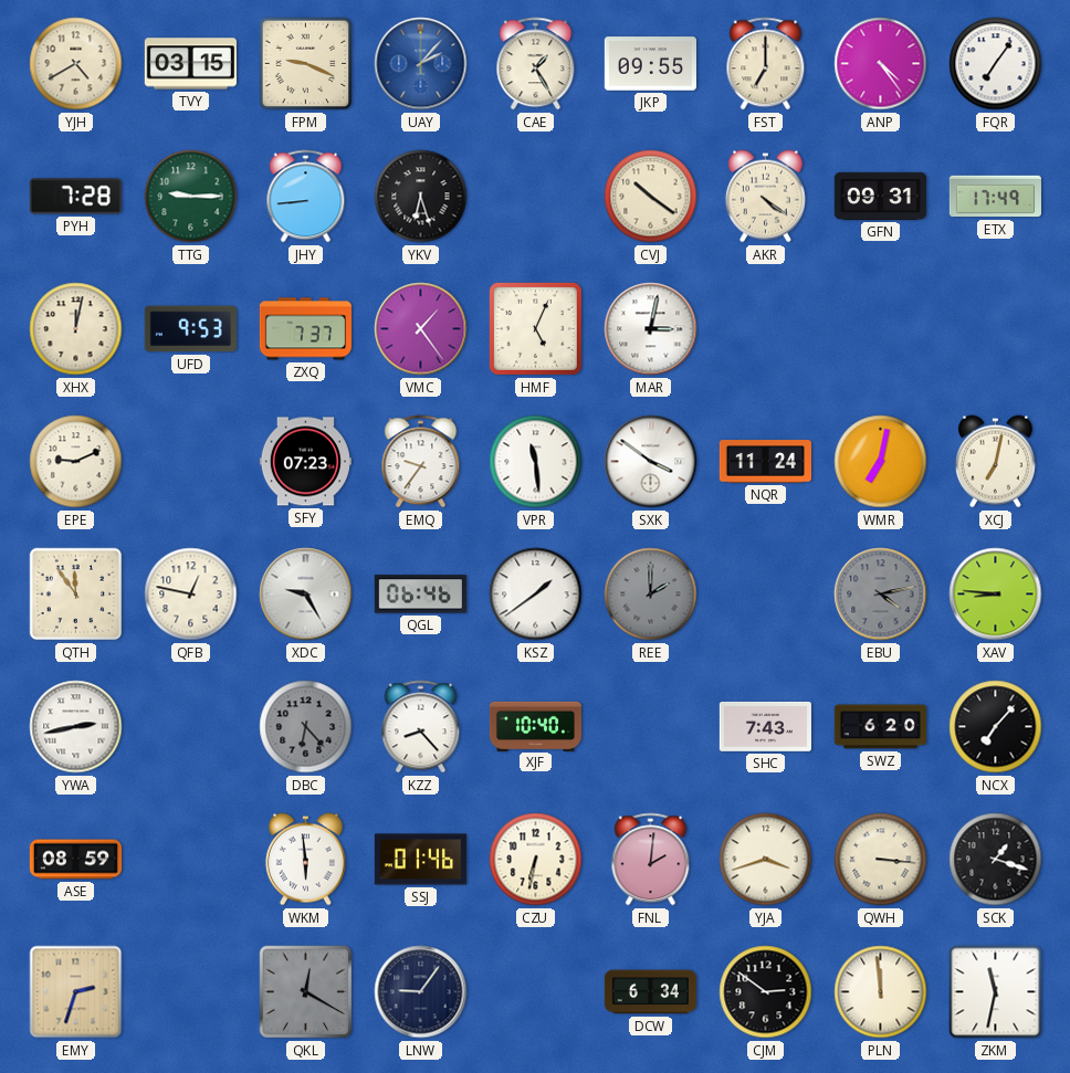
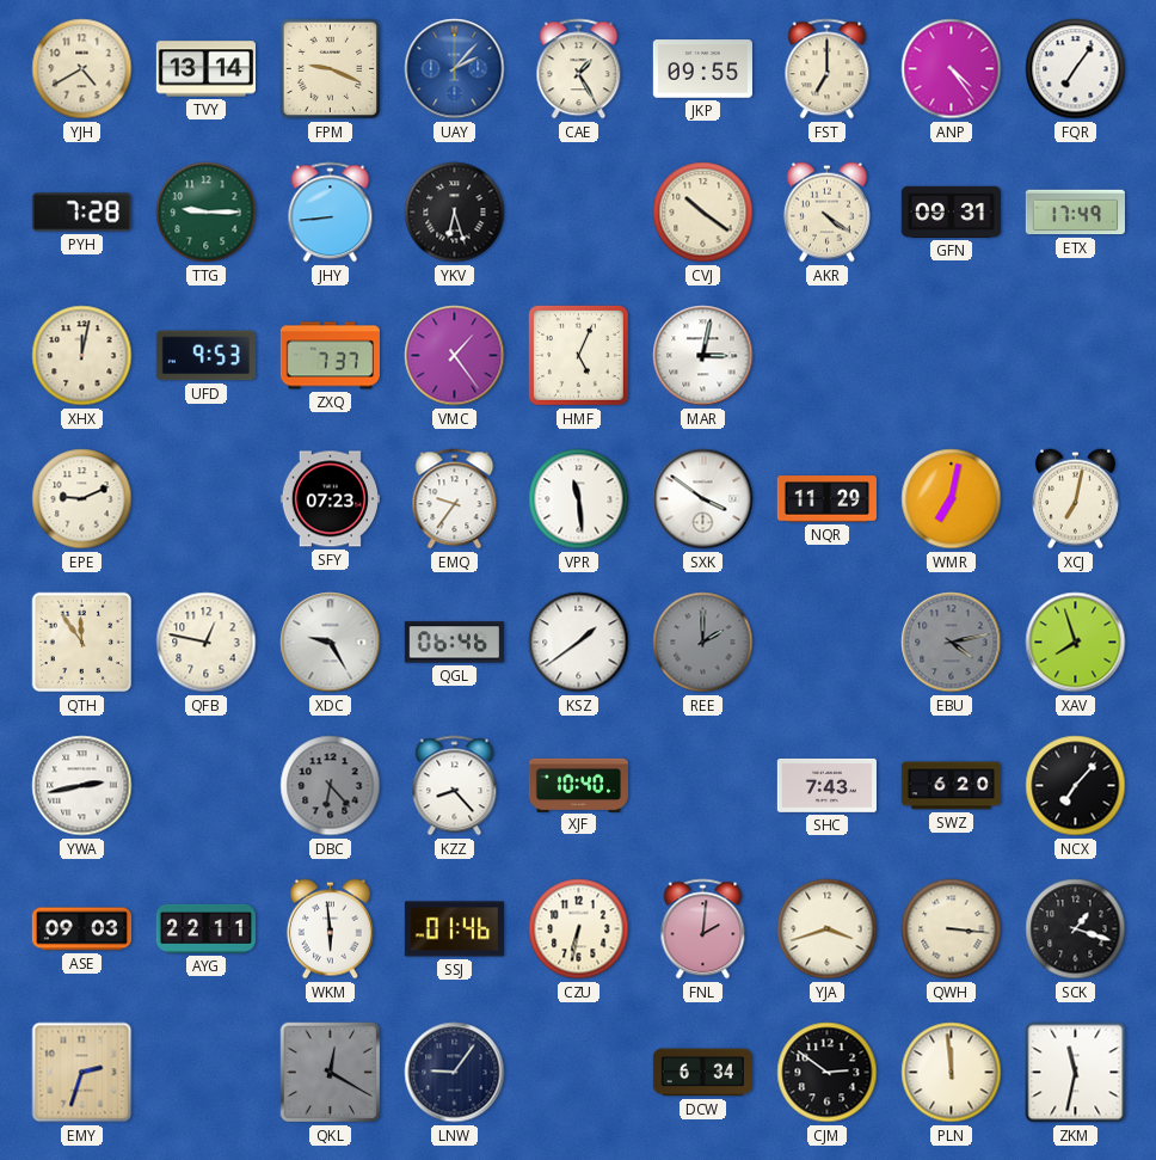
TVY: 03:15 -> 13:14 (205, 69)
NQR: 11:24 -> 11:29 (826, 499)
XAV: 8:46 -> 7:57 (1076, 643)
ASE: 08:59 -> 09:03 (81, 929)
AYG: none -> 22:11 (205, 928)
